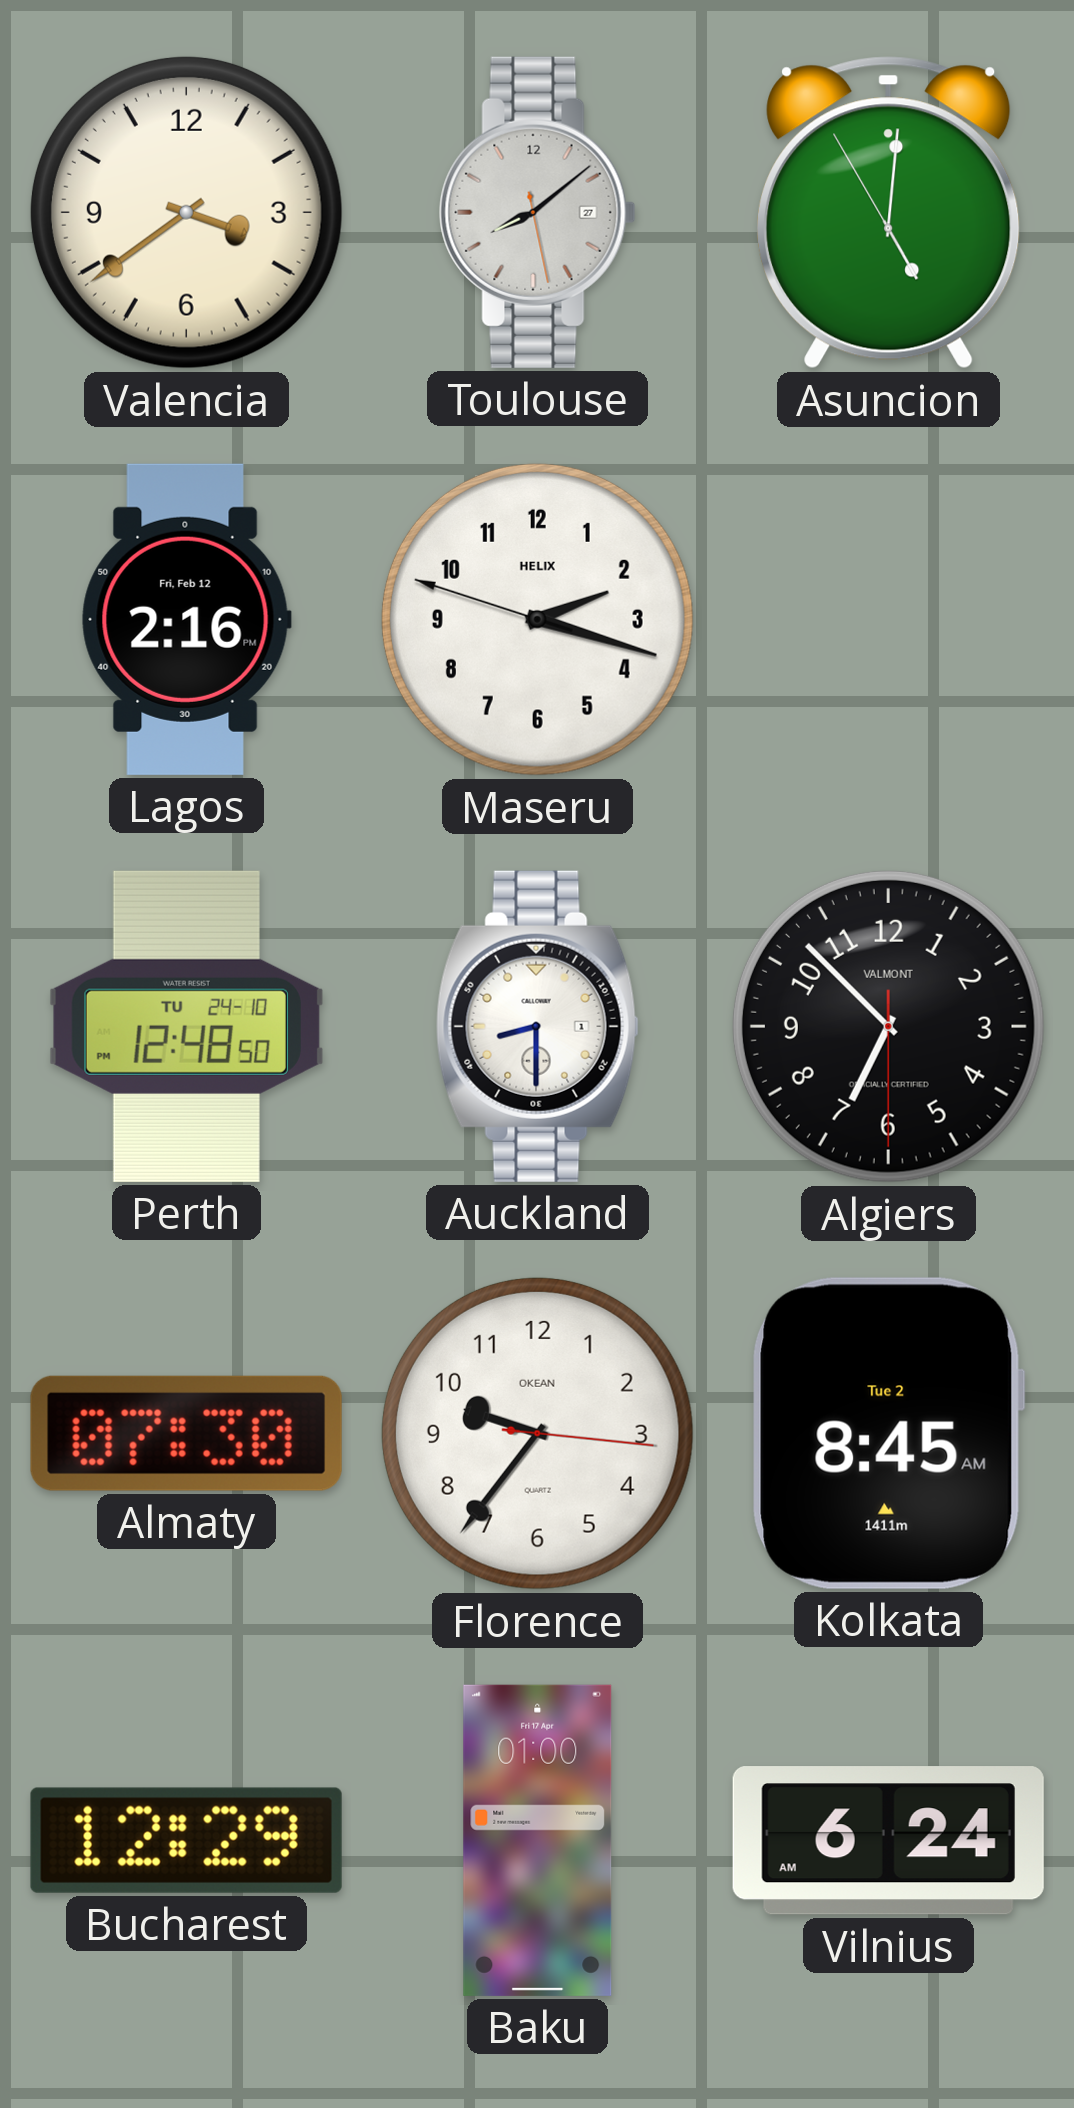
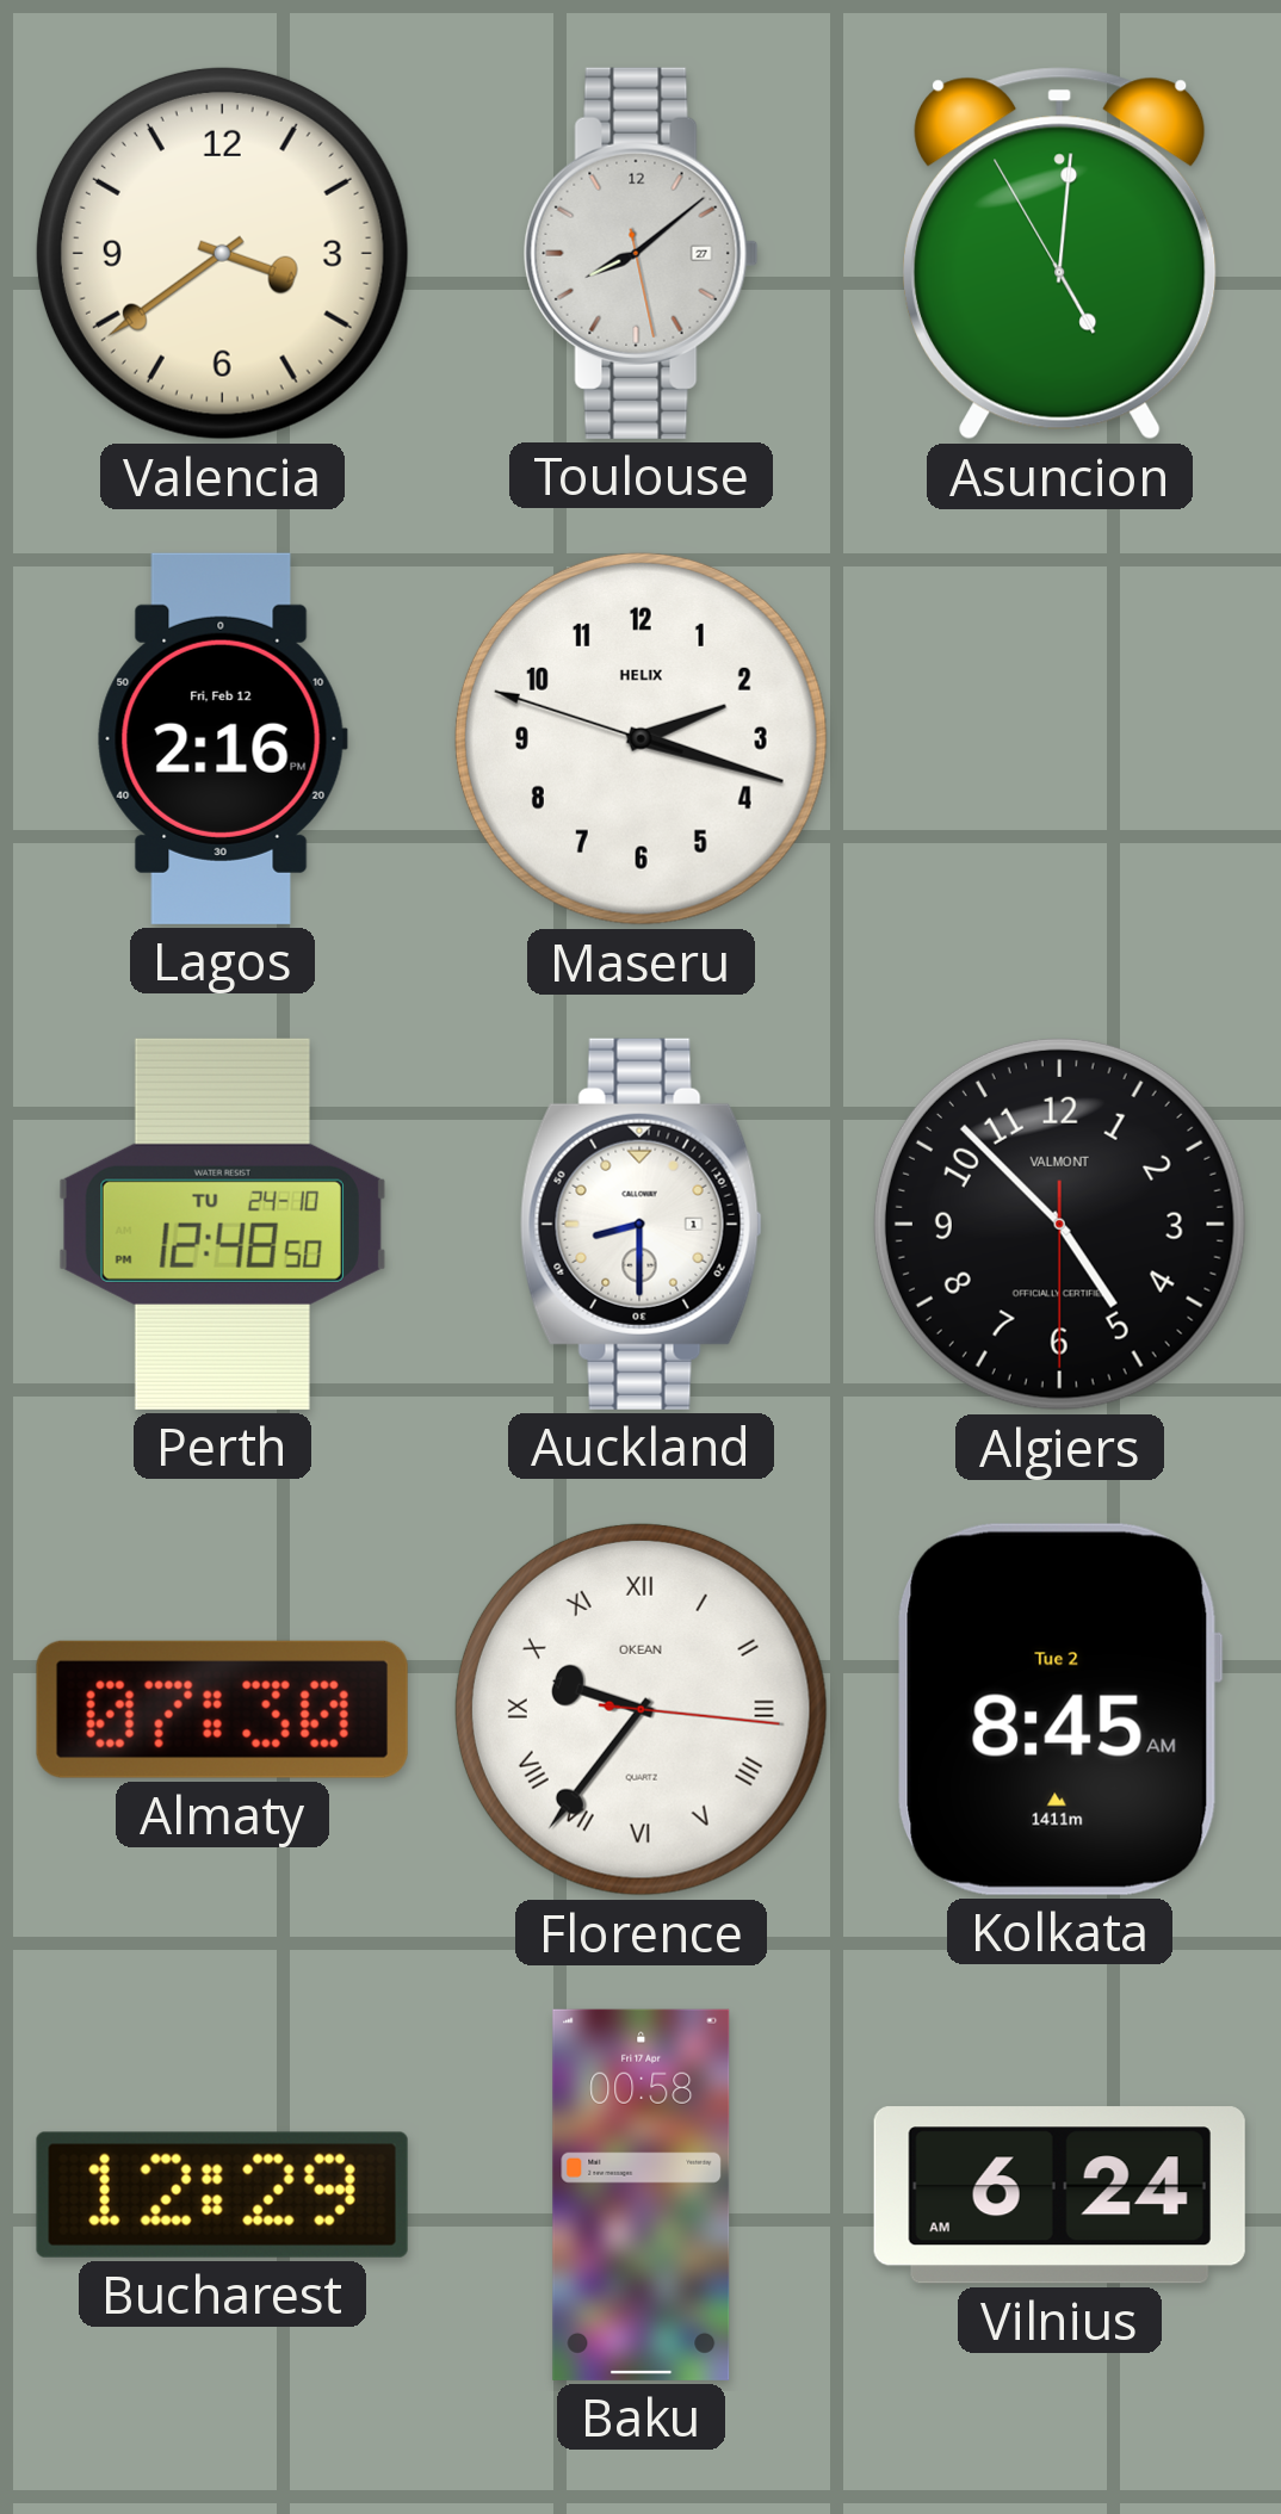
Algiers: 6:52 -> 4:52 (1059, 1224)
Florence numerals: Arabic -> Roman (640, 1709)
Baku: 01:00 -> 00:58 (642, 2194)
